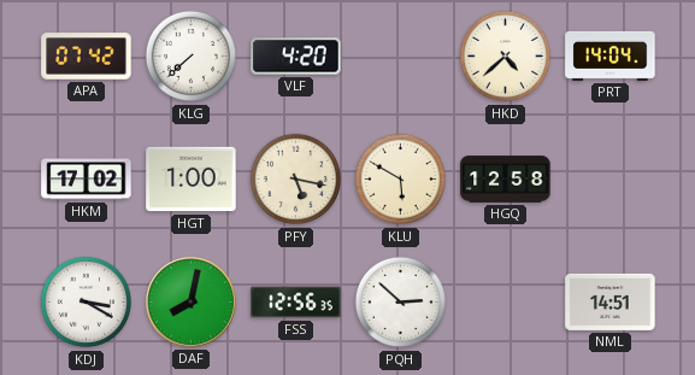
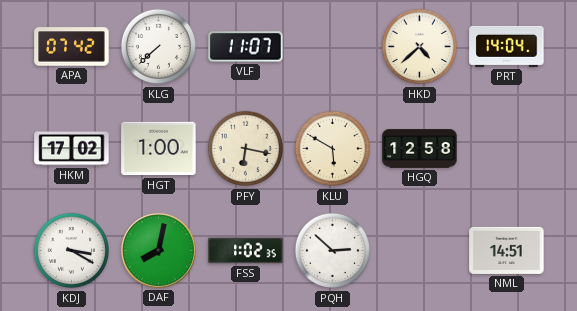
VLF: 4:20 -> 11:07 (246, 47)
PFY: 5:17 -> 6:17 (246, 149)
FSS: 12:56 -> 1:02 (246, 251)
